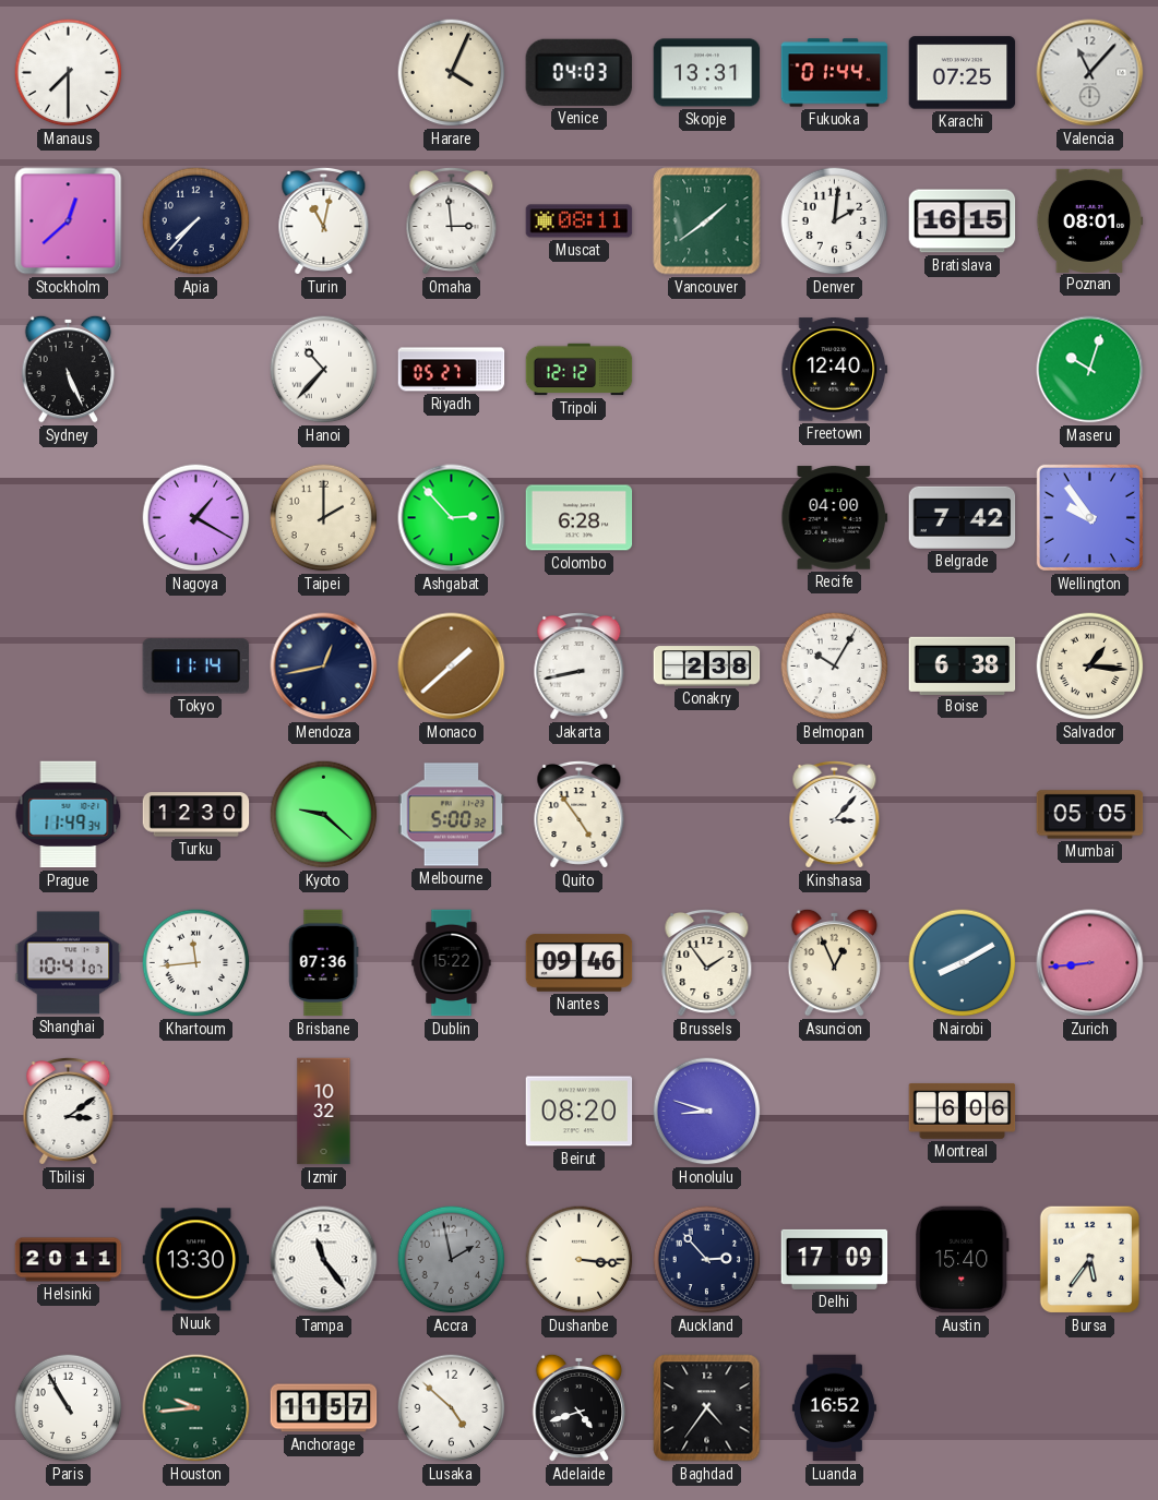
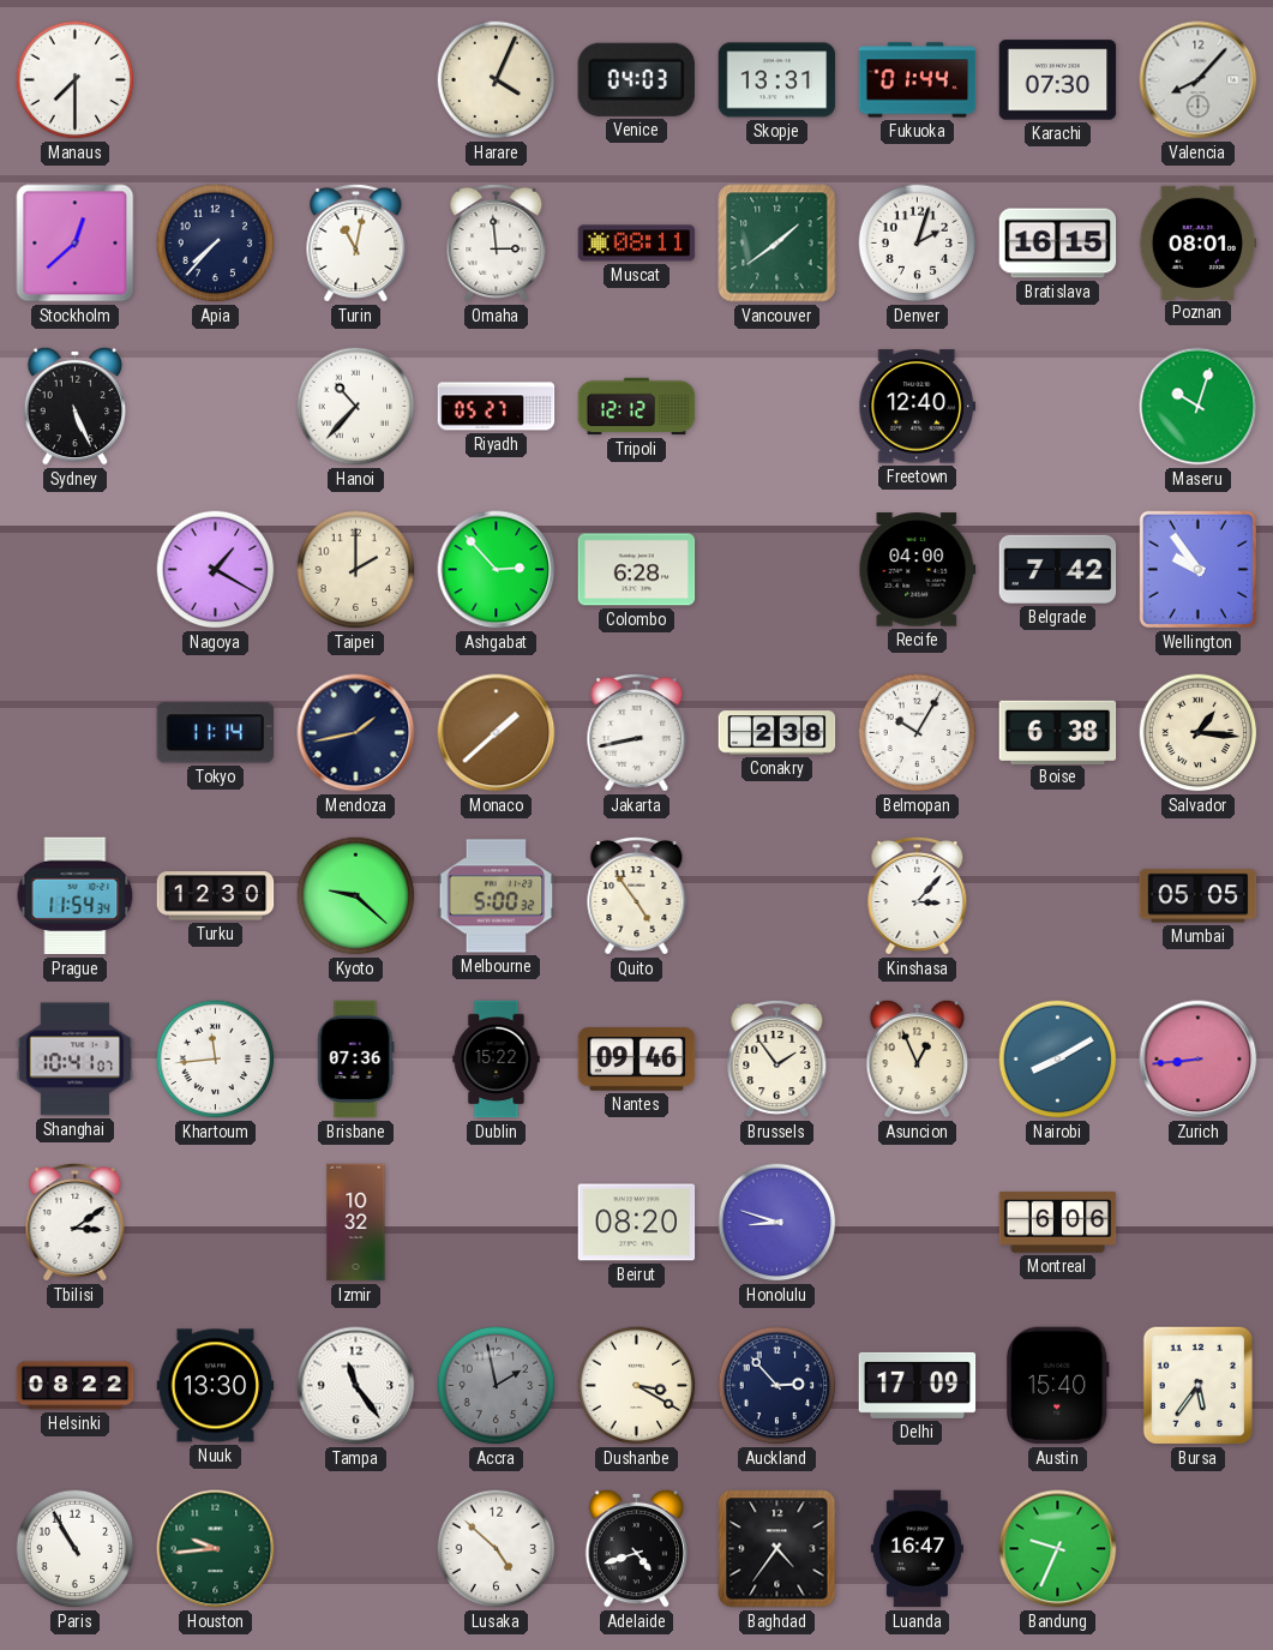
Karachi: 07:25 -> 07:30 (1058, 80)
Valencia: 11:07 -> 8:07 (1199, 80)
Denver: 2:01 -> 2:03 (918, 244)
Mendoza: 12:43 -> 1:43 (356, 733)
Prague: 11:49 -> 11:54 (76, 896)
Helsinki: 20:11 -> 08:22 (76, 1386)
Dushanbe: 3:16 -> 3:20 (637, 1386)
Anchorage: 11:57 -> none (324, 1408)
Luanda: 16:52 -> 16:47 (917, 1549)
Bandung: none -> 9:34 (1058, 1549)
